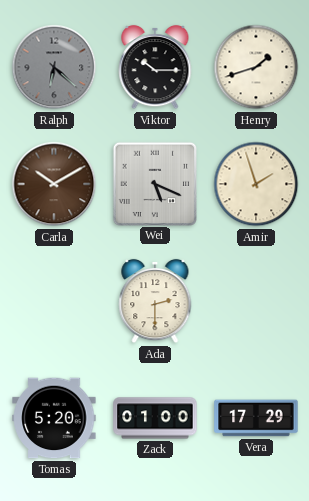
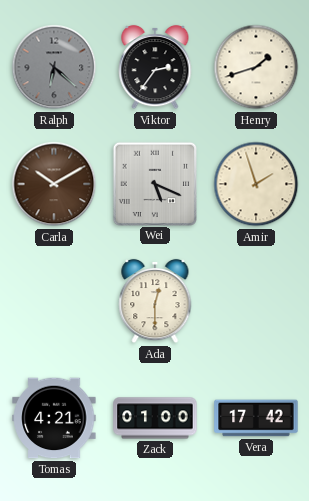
Viktor: 10:15 -> 2:36 (155, 67)
Ada: 2:30 -> 12:30 (155, 301)
Tomas: 5:20 -> 4:21 (54, 418)
Vera: 17:29 -> 17:42 (256, 418)
